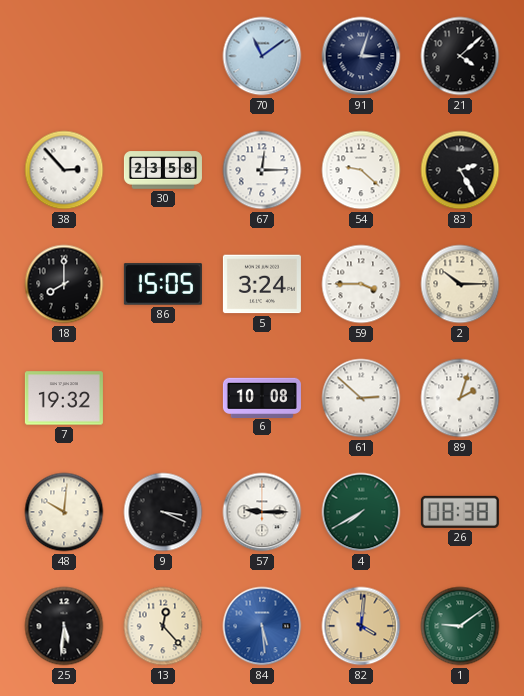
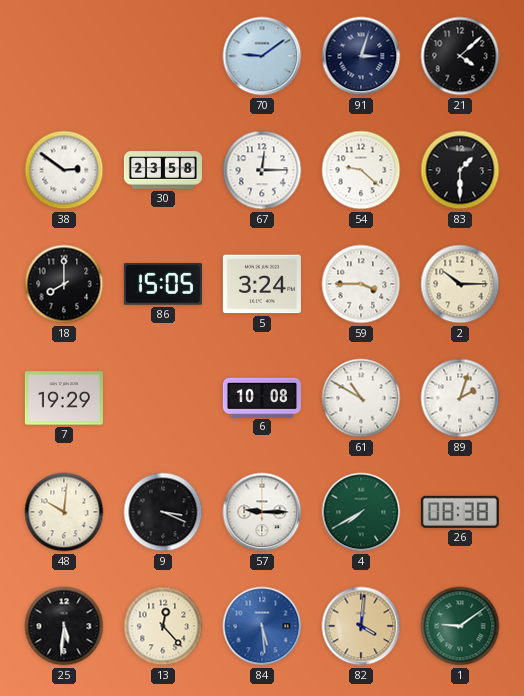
70: 11:09 -> 9:09 (262, 56)
38: 2:53 -> 2:51 (64, 170)
83: 2:25 -> 1:30 (460, 170)
7: 19:32 -> 19:29 (64, 398)
61: 2:52 -> 10:50 (361, 398)
